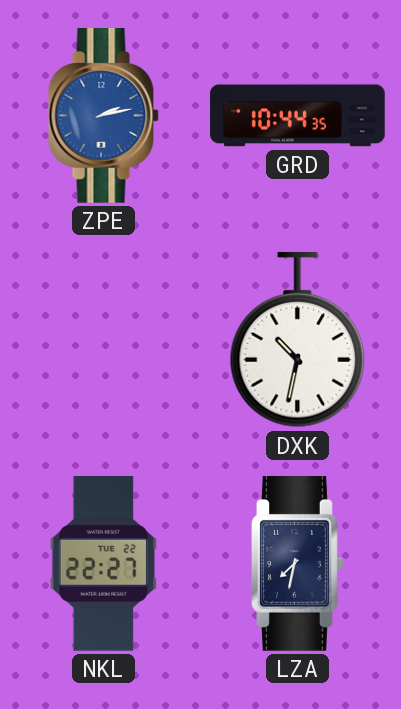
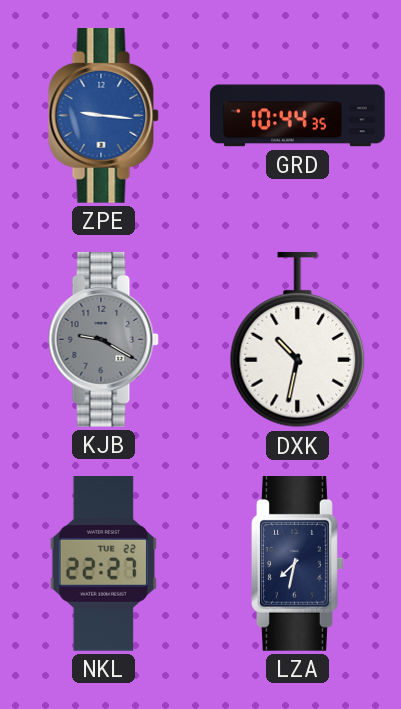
ZPE: 2:13 -> 9:16 (103, 116)
KJB: none -> 9:20 (103, 340)
